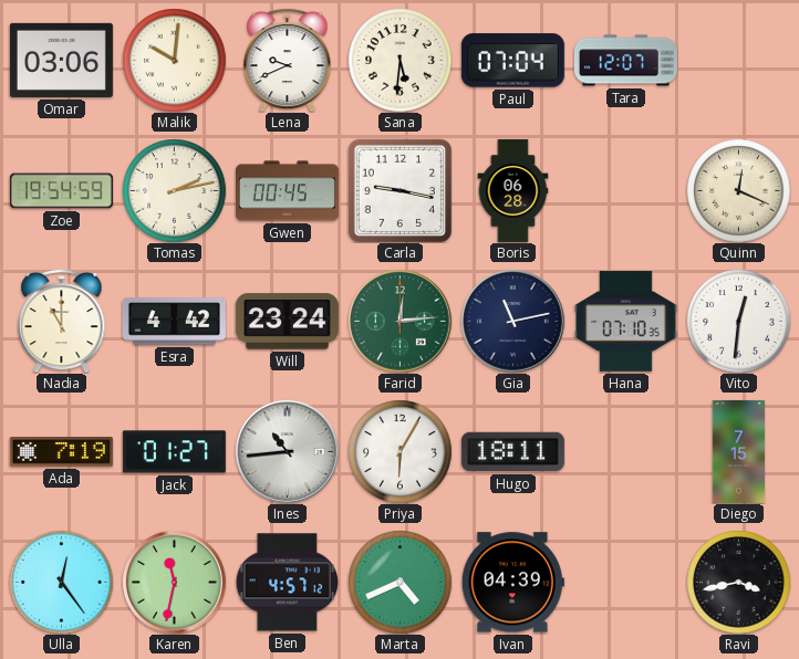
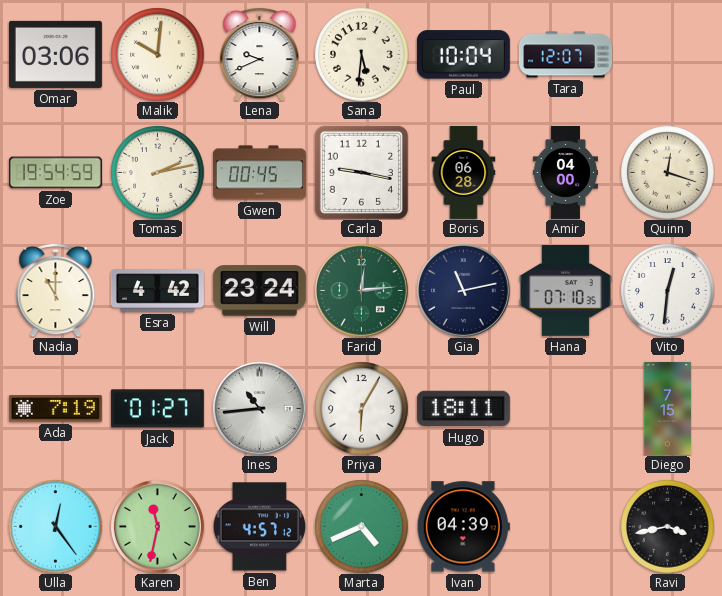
Paul: 07:04 -> 10:04 (463, 55)
Amir: none -> 04:00 (565, 172)
Quinn: 12:19 -> 12:18 (667, 172)
